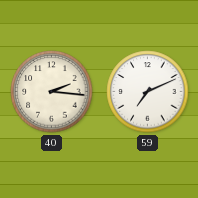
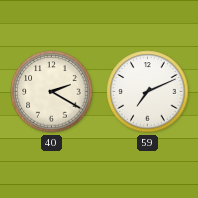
40: 2:16 -> 2:20 (52, 92)
